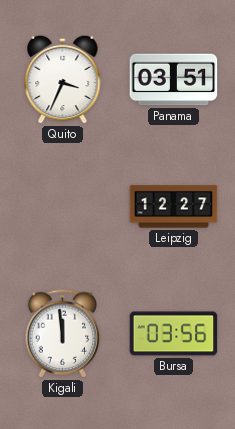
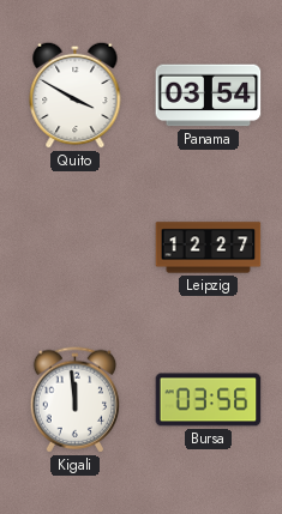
Quito: 3:34 -> 3:50 (76, 95)
Panama: 03:51 -> 03:54 (209, 96)
